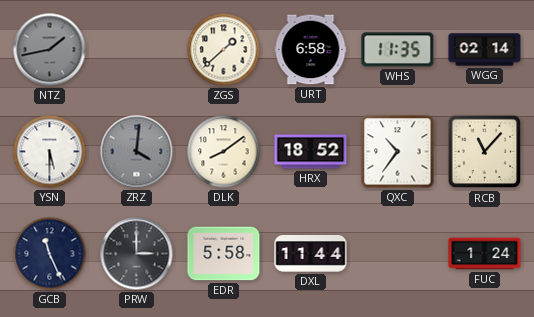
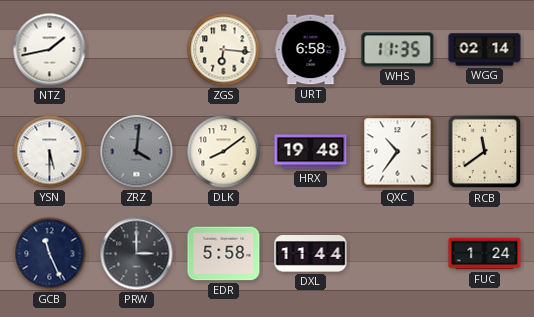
NTZ dial: grey -> white (50, 50)
ZGS: 1:38 -> 6:16 (224, 50)
HRX: 18:52 -> 19:48 (311, 152)
RCB: 11:07 -> 11:39 (485, 152)
